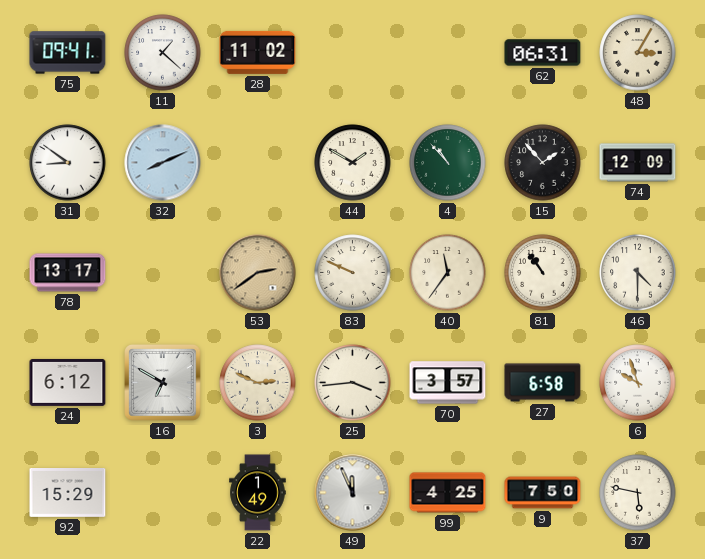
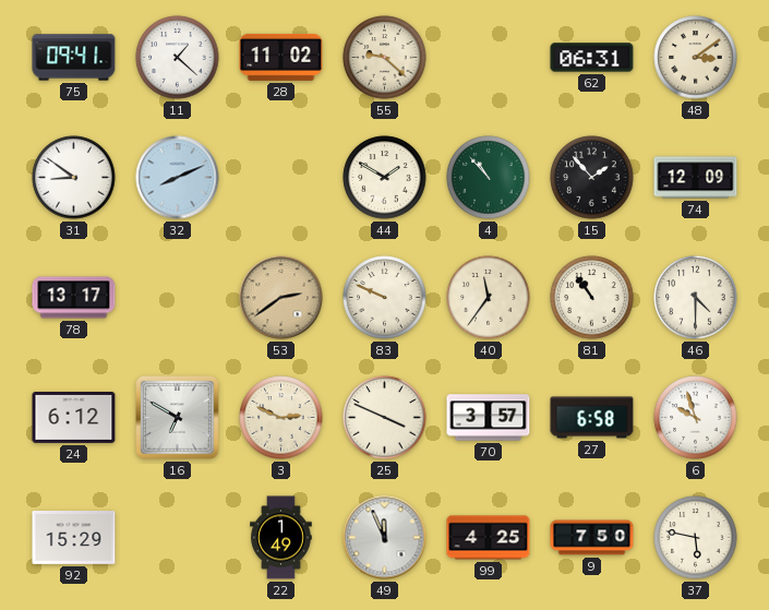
55: none -> 9:22 (385, 58)
48: 3:05 -> 3:09 (696, 58)
25: 3:44 -> 3:49 (385, 418)
